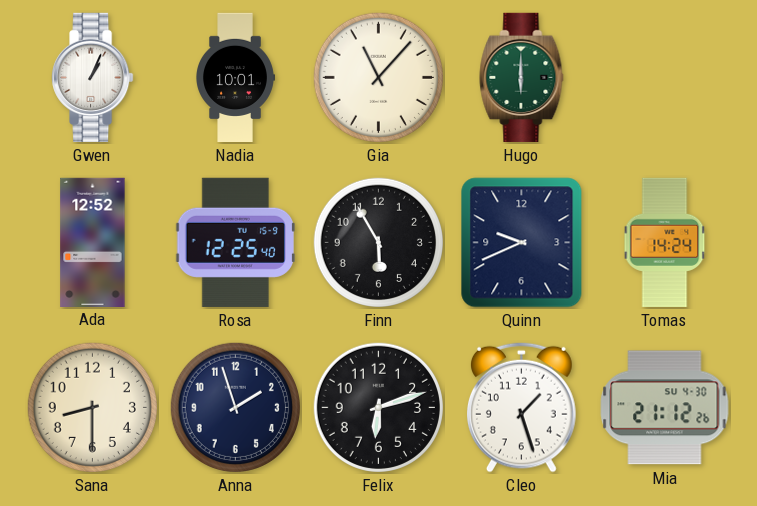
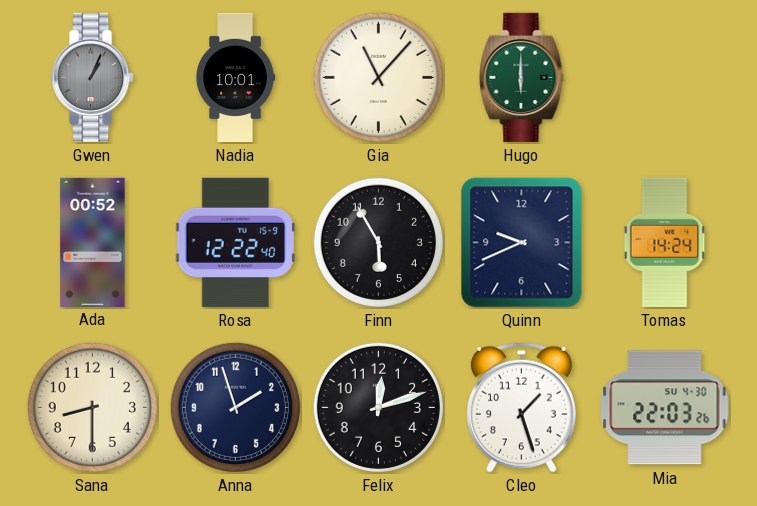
Gwen dial: white -> grey (93, 77)
Ada: 12:52 -> 00:52 (93, 242)
Rosa: 12:25 -> 12:22 (235, 242)
Felix: 6:12 -> 12:12 (378, 407)
Mia: 21:12 -> 22:03 (665, 408)
